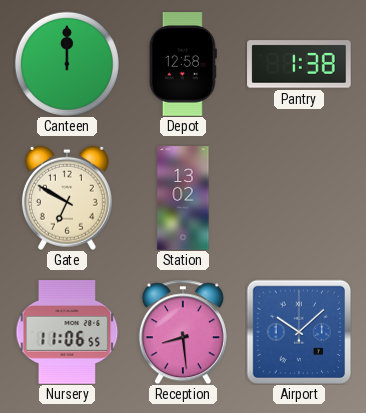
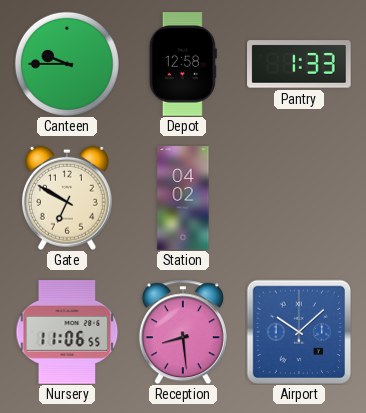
Canteen: 12:00 -> 9:45 (67, 64)
Pantry: 1:38 -> 1:33 (299, 64)
Station: 13:02 -> 04:02 (183, 198)
